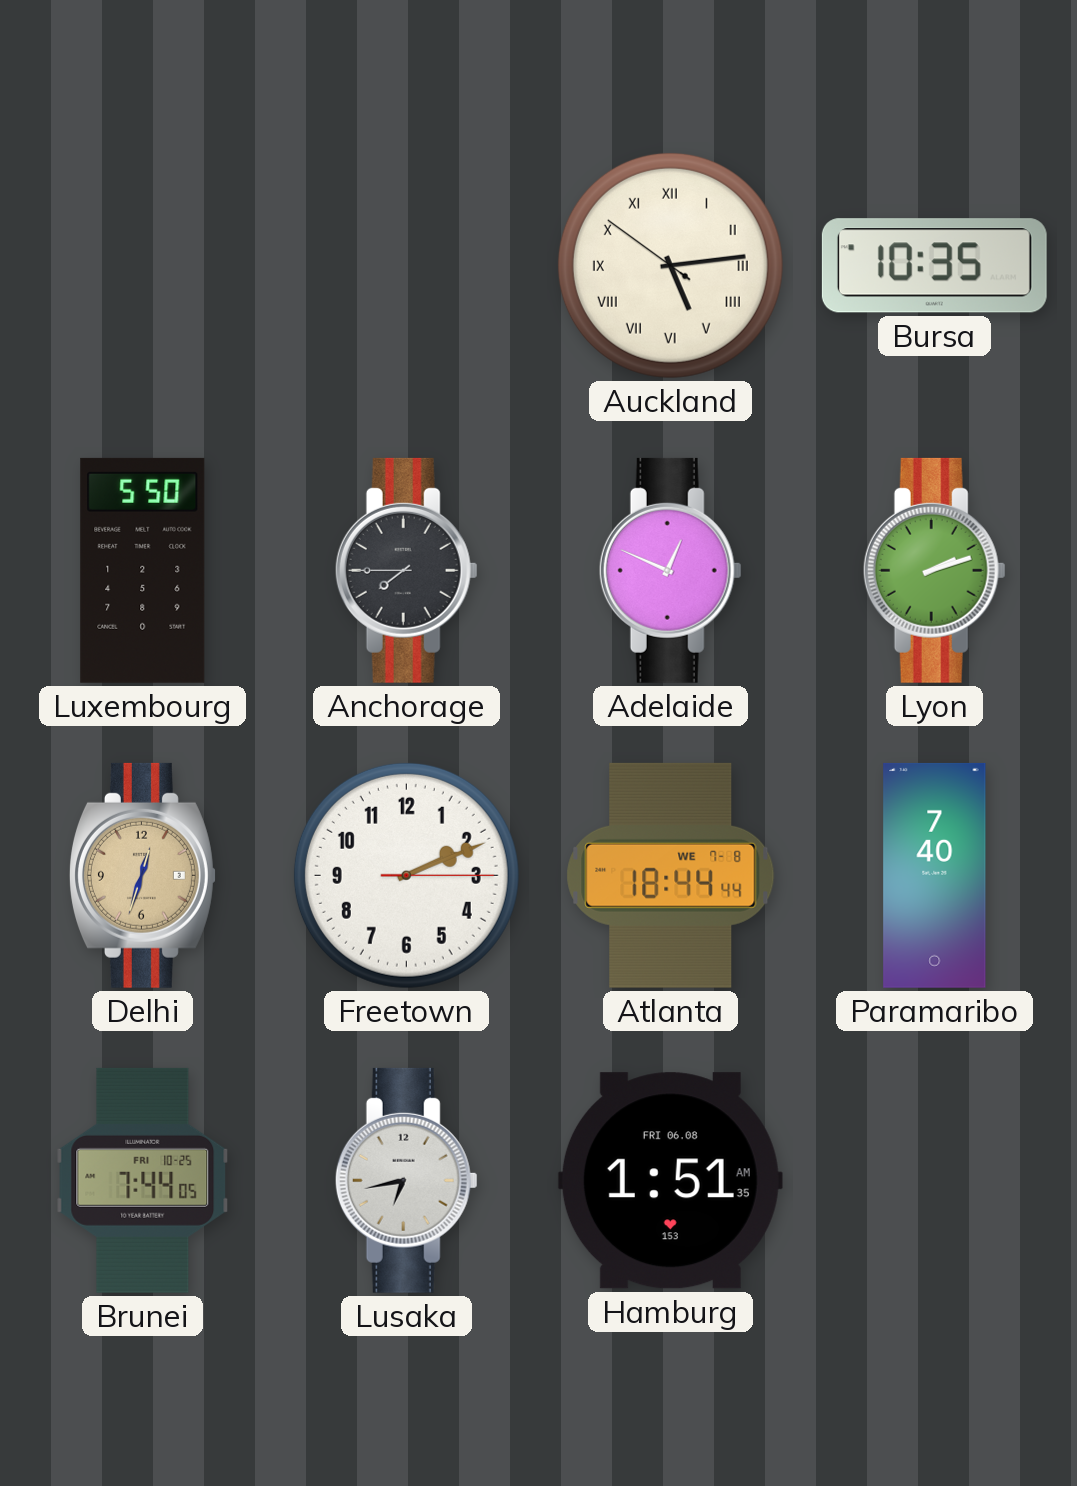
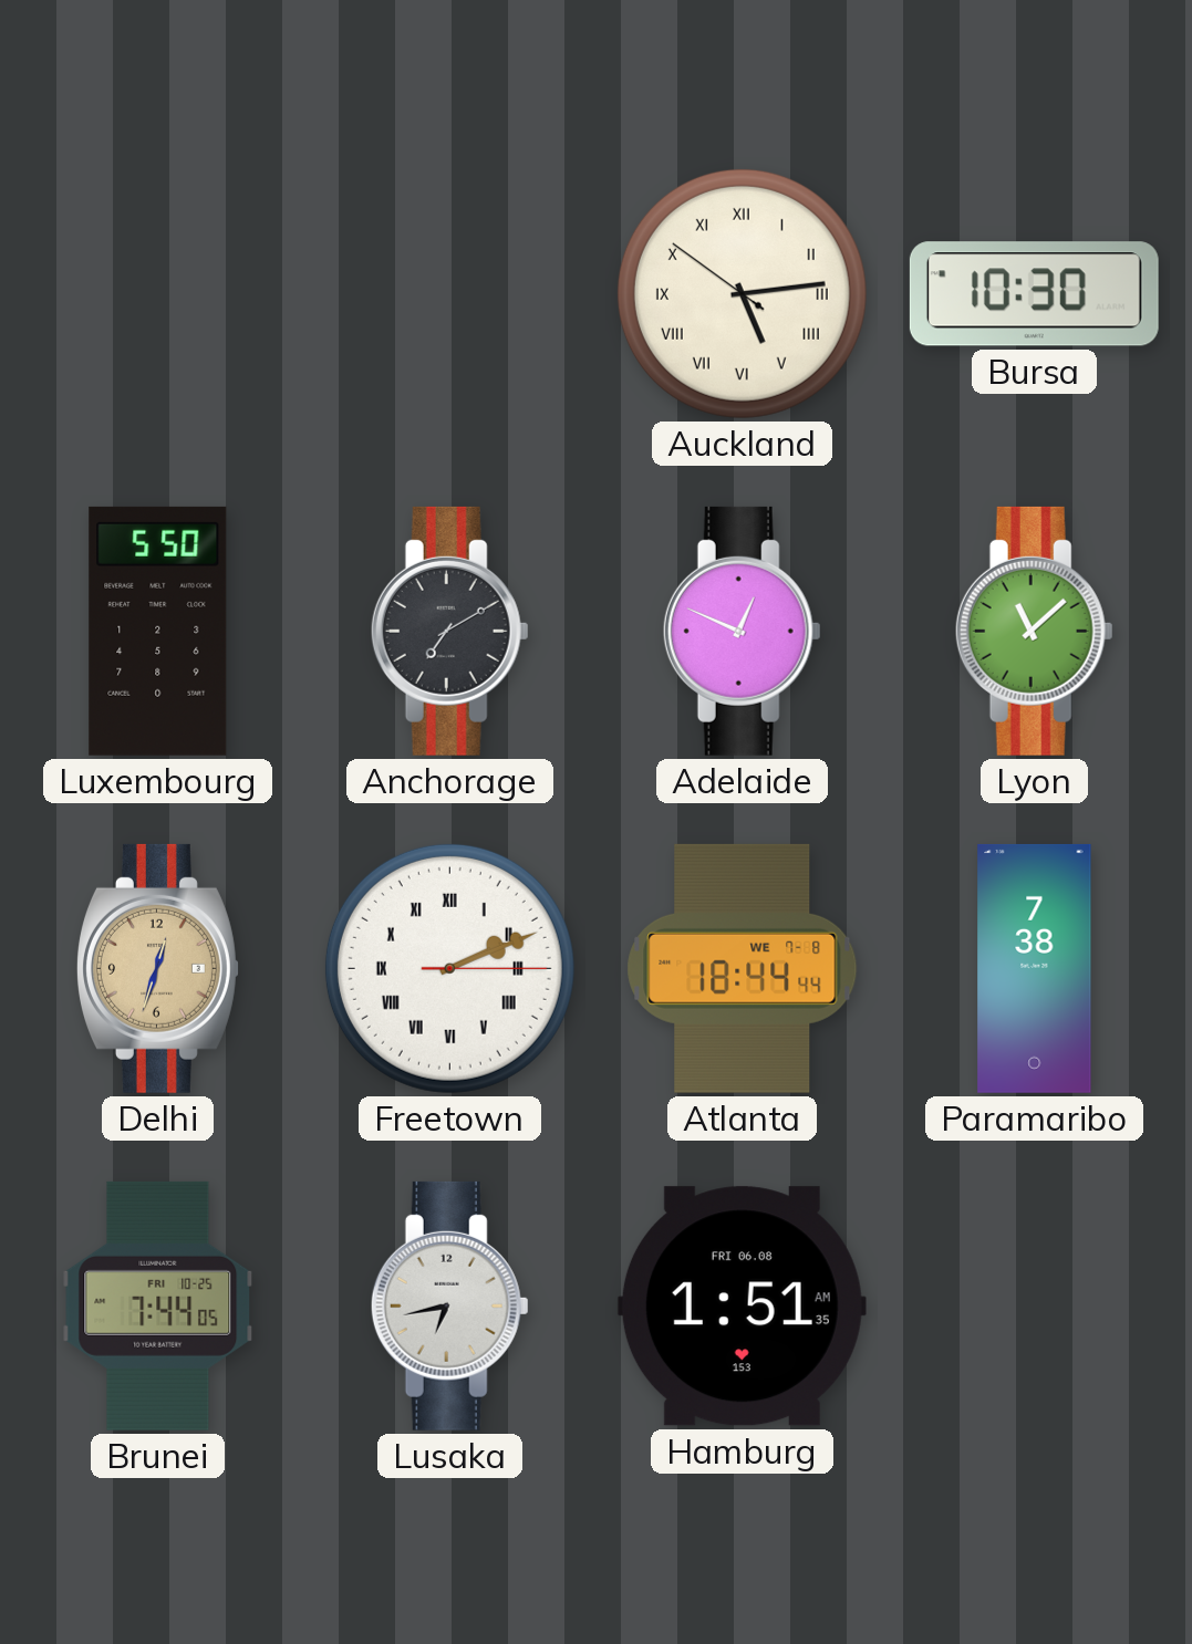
Bursa: 10:35 -> 10:30 (1034, 294)
Anchorage: 7:45 -> 7:10 (449, 631)
Lyon: 2:12 -> 11:08 (1034, 631)
Freetown numerals: Arabic -> Roman (449, 968)
Paramaribo: 7:40 -> 7:38 (1035, 968)
